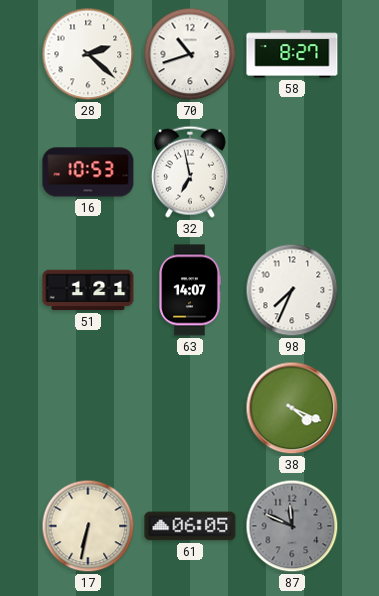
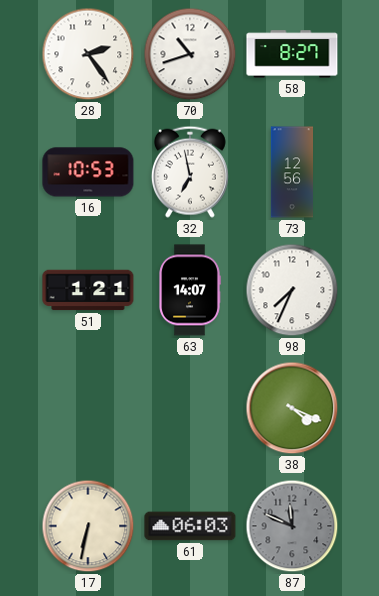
28: 2:22 -> 2:24 (88, 54)
73: none -> 12:56 (291, 172)
61: 06:05 -> 06:03 (190, 526)
